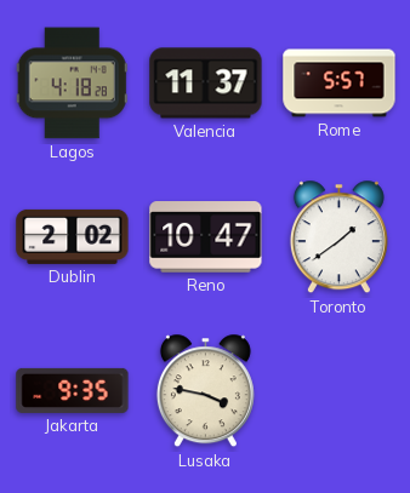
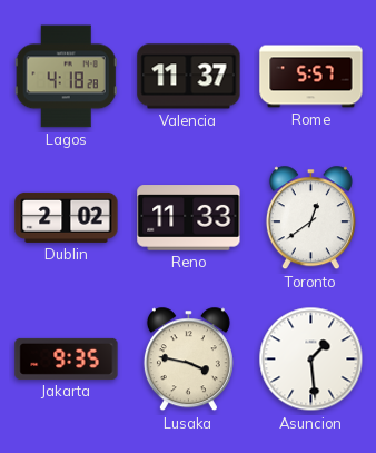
Reno: 10:47 -> 11:33 (189, 218)
Toronto: 1:39 -> 12:39 (310, 218)
Asuncion: none -> 1:29 (311, 360)
